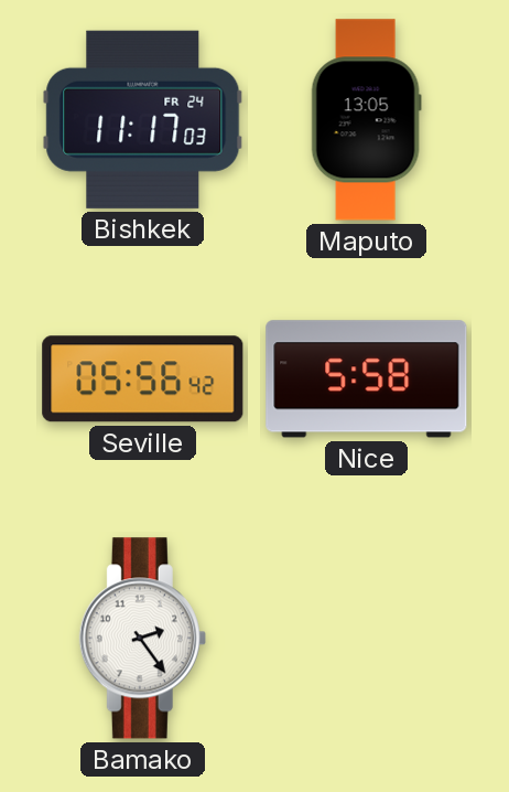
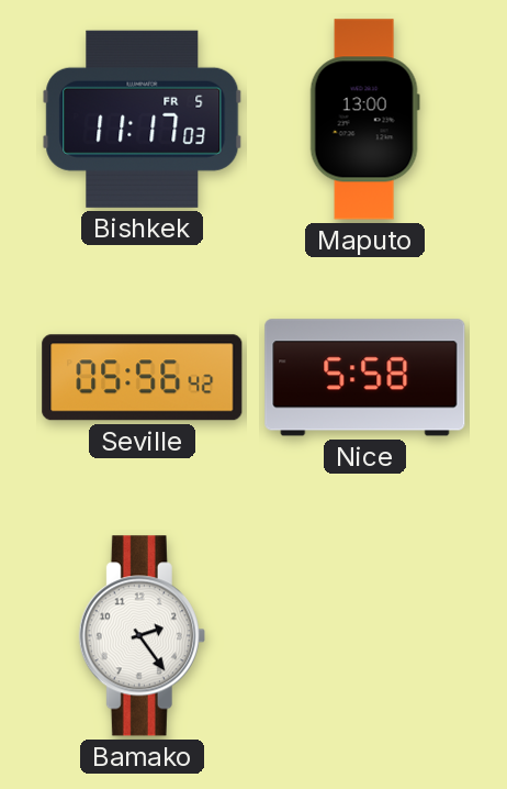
Bishkek date: FR 24 -> FR 5 (143, 119)
Maputo: 13:05 -> 13:00 (364, 120)
